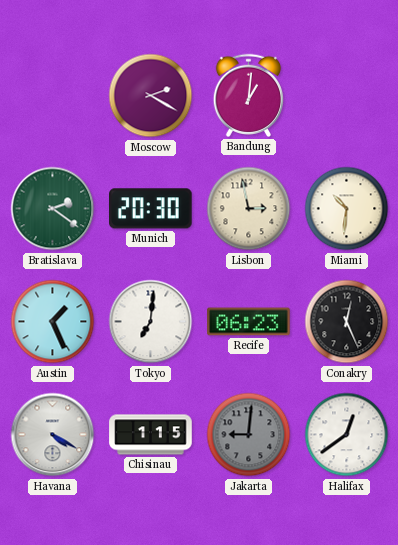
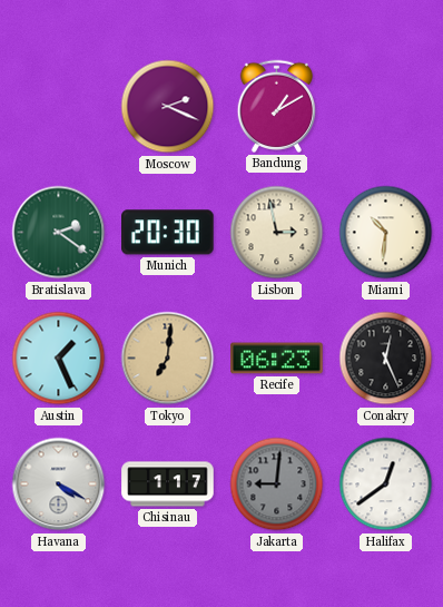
Moscow: 2:20 -> 2:19 (168, 107)
Bandung: 1:01 -> 1:10 (276, 106)
Tokyo dial: white -> champagne (168, 359)
Chisinau: 1:15 -> 1:17 (168, 484)
